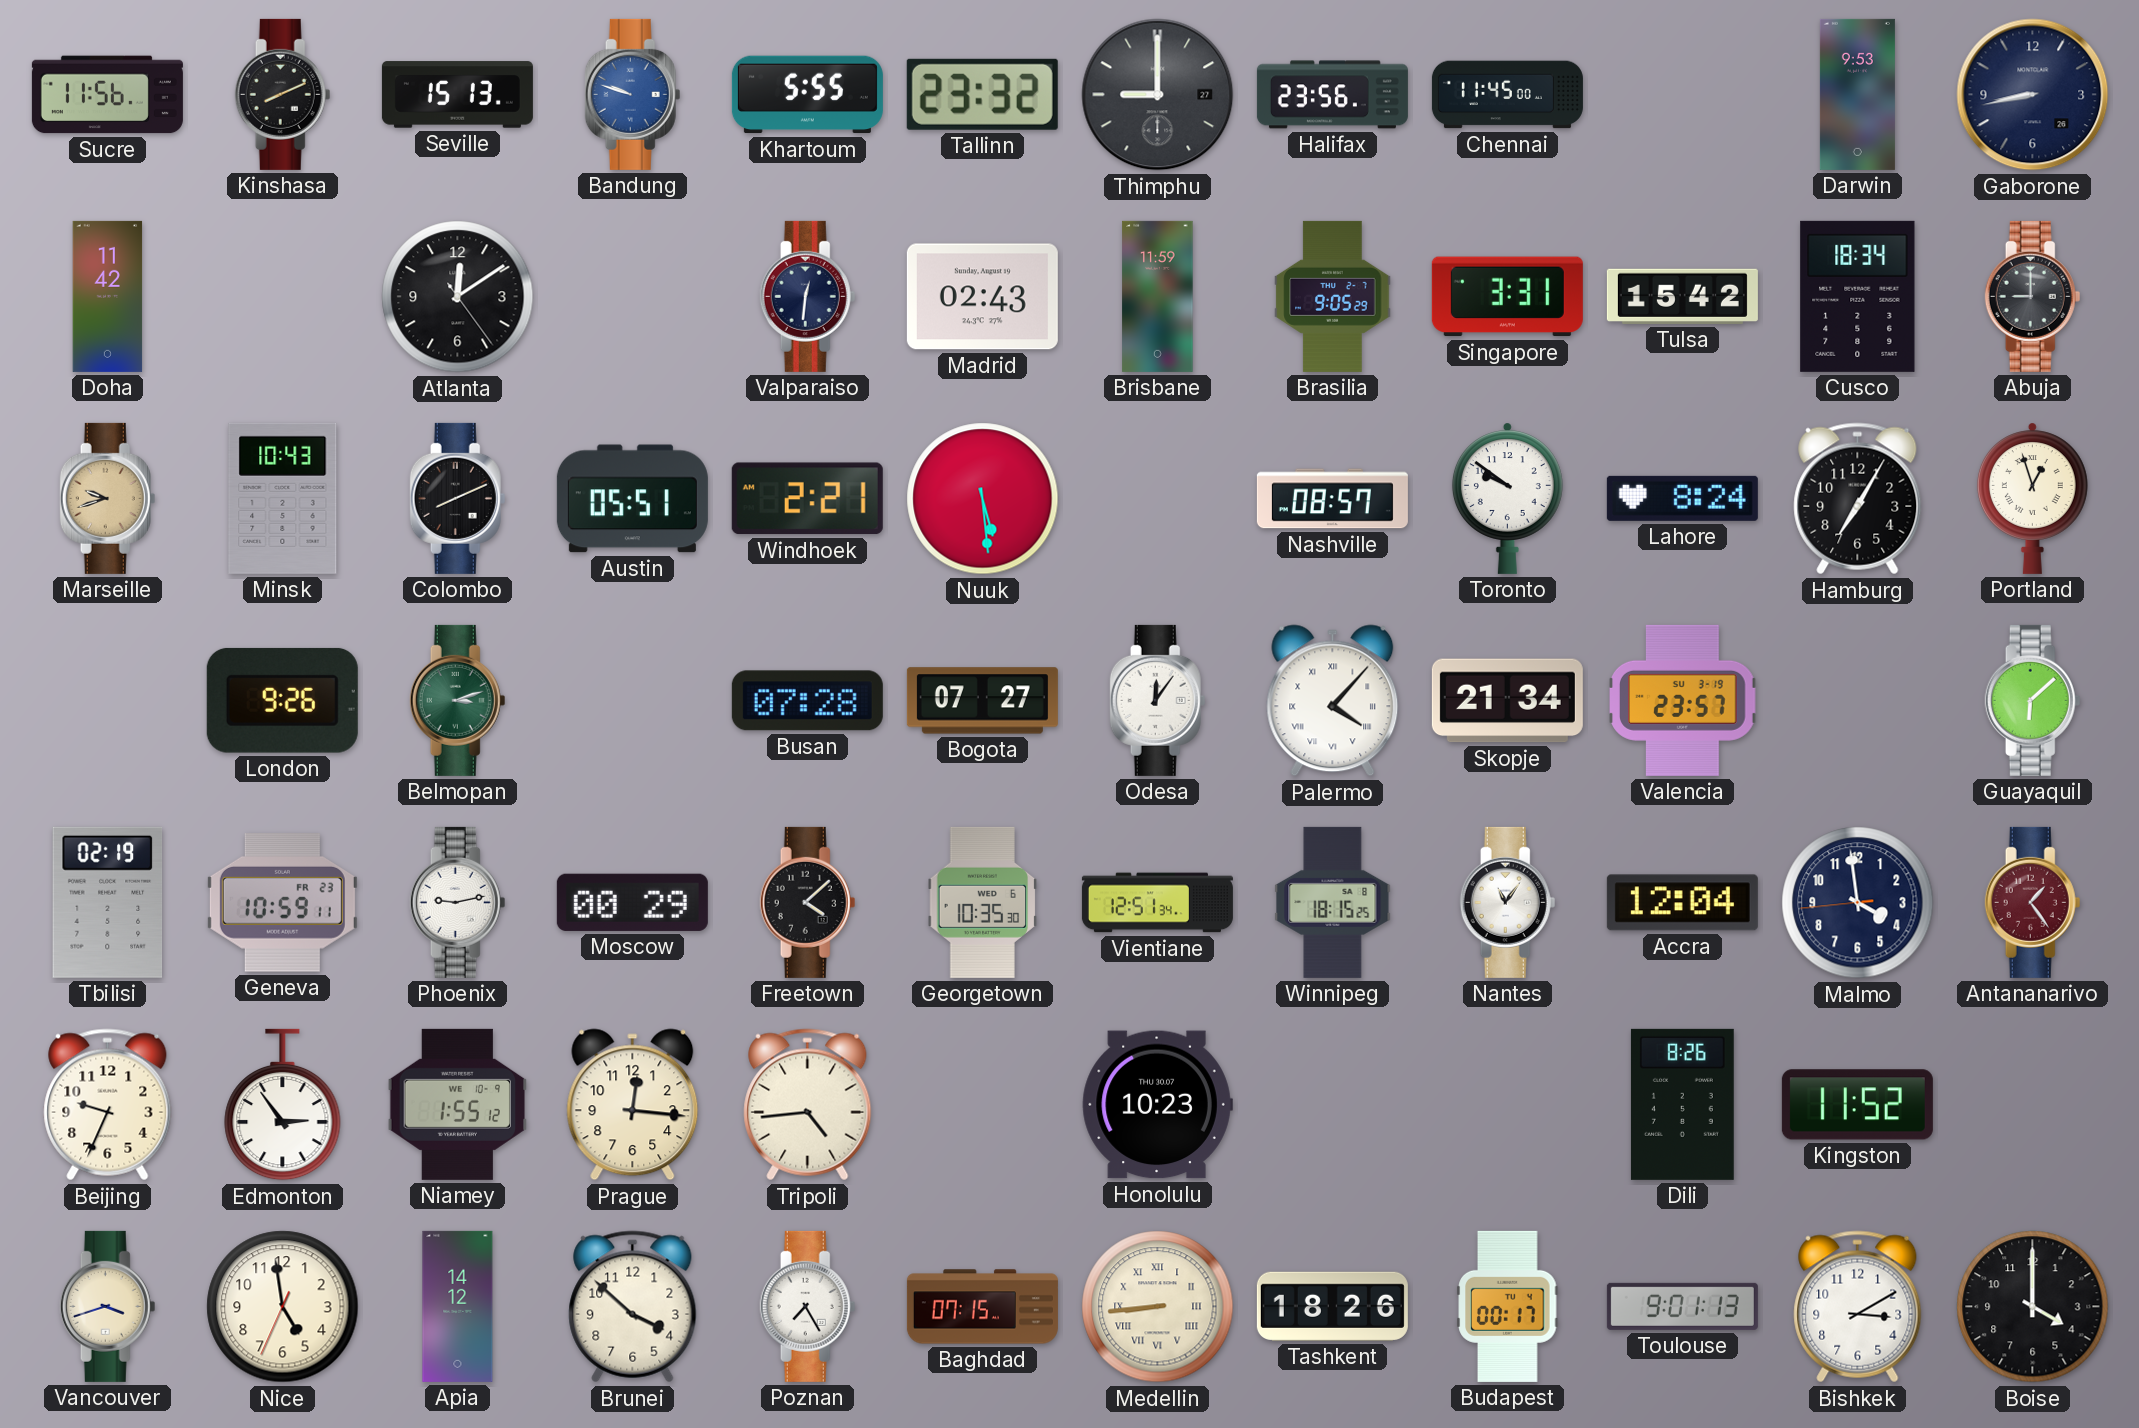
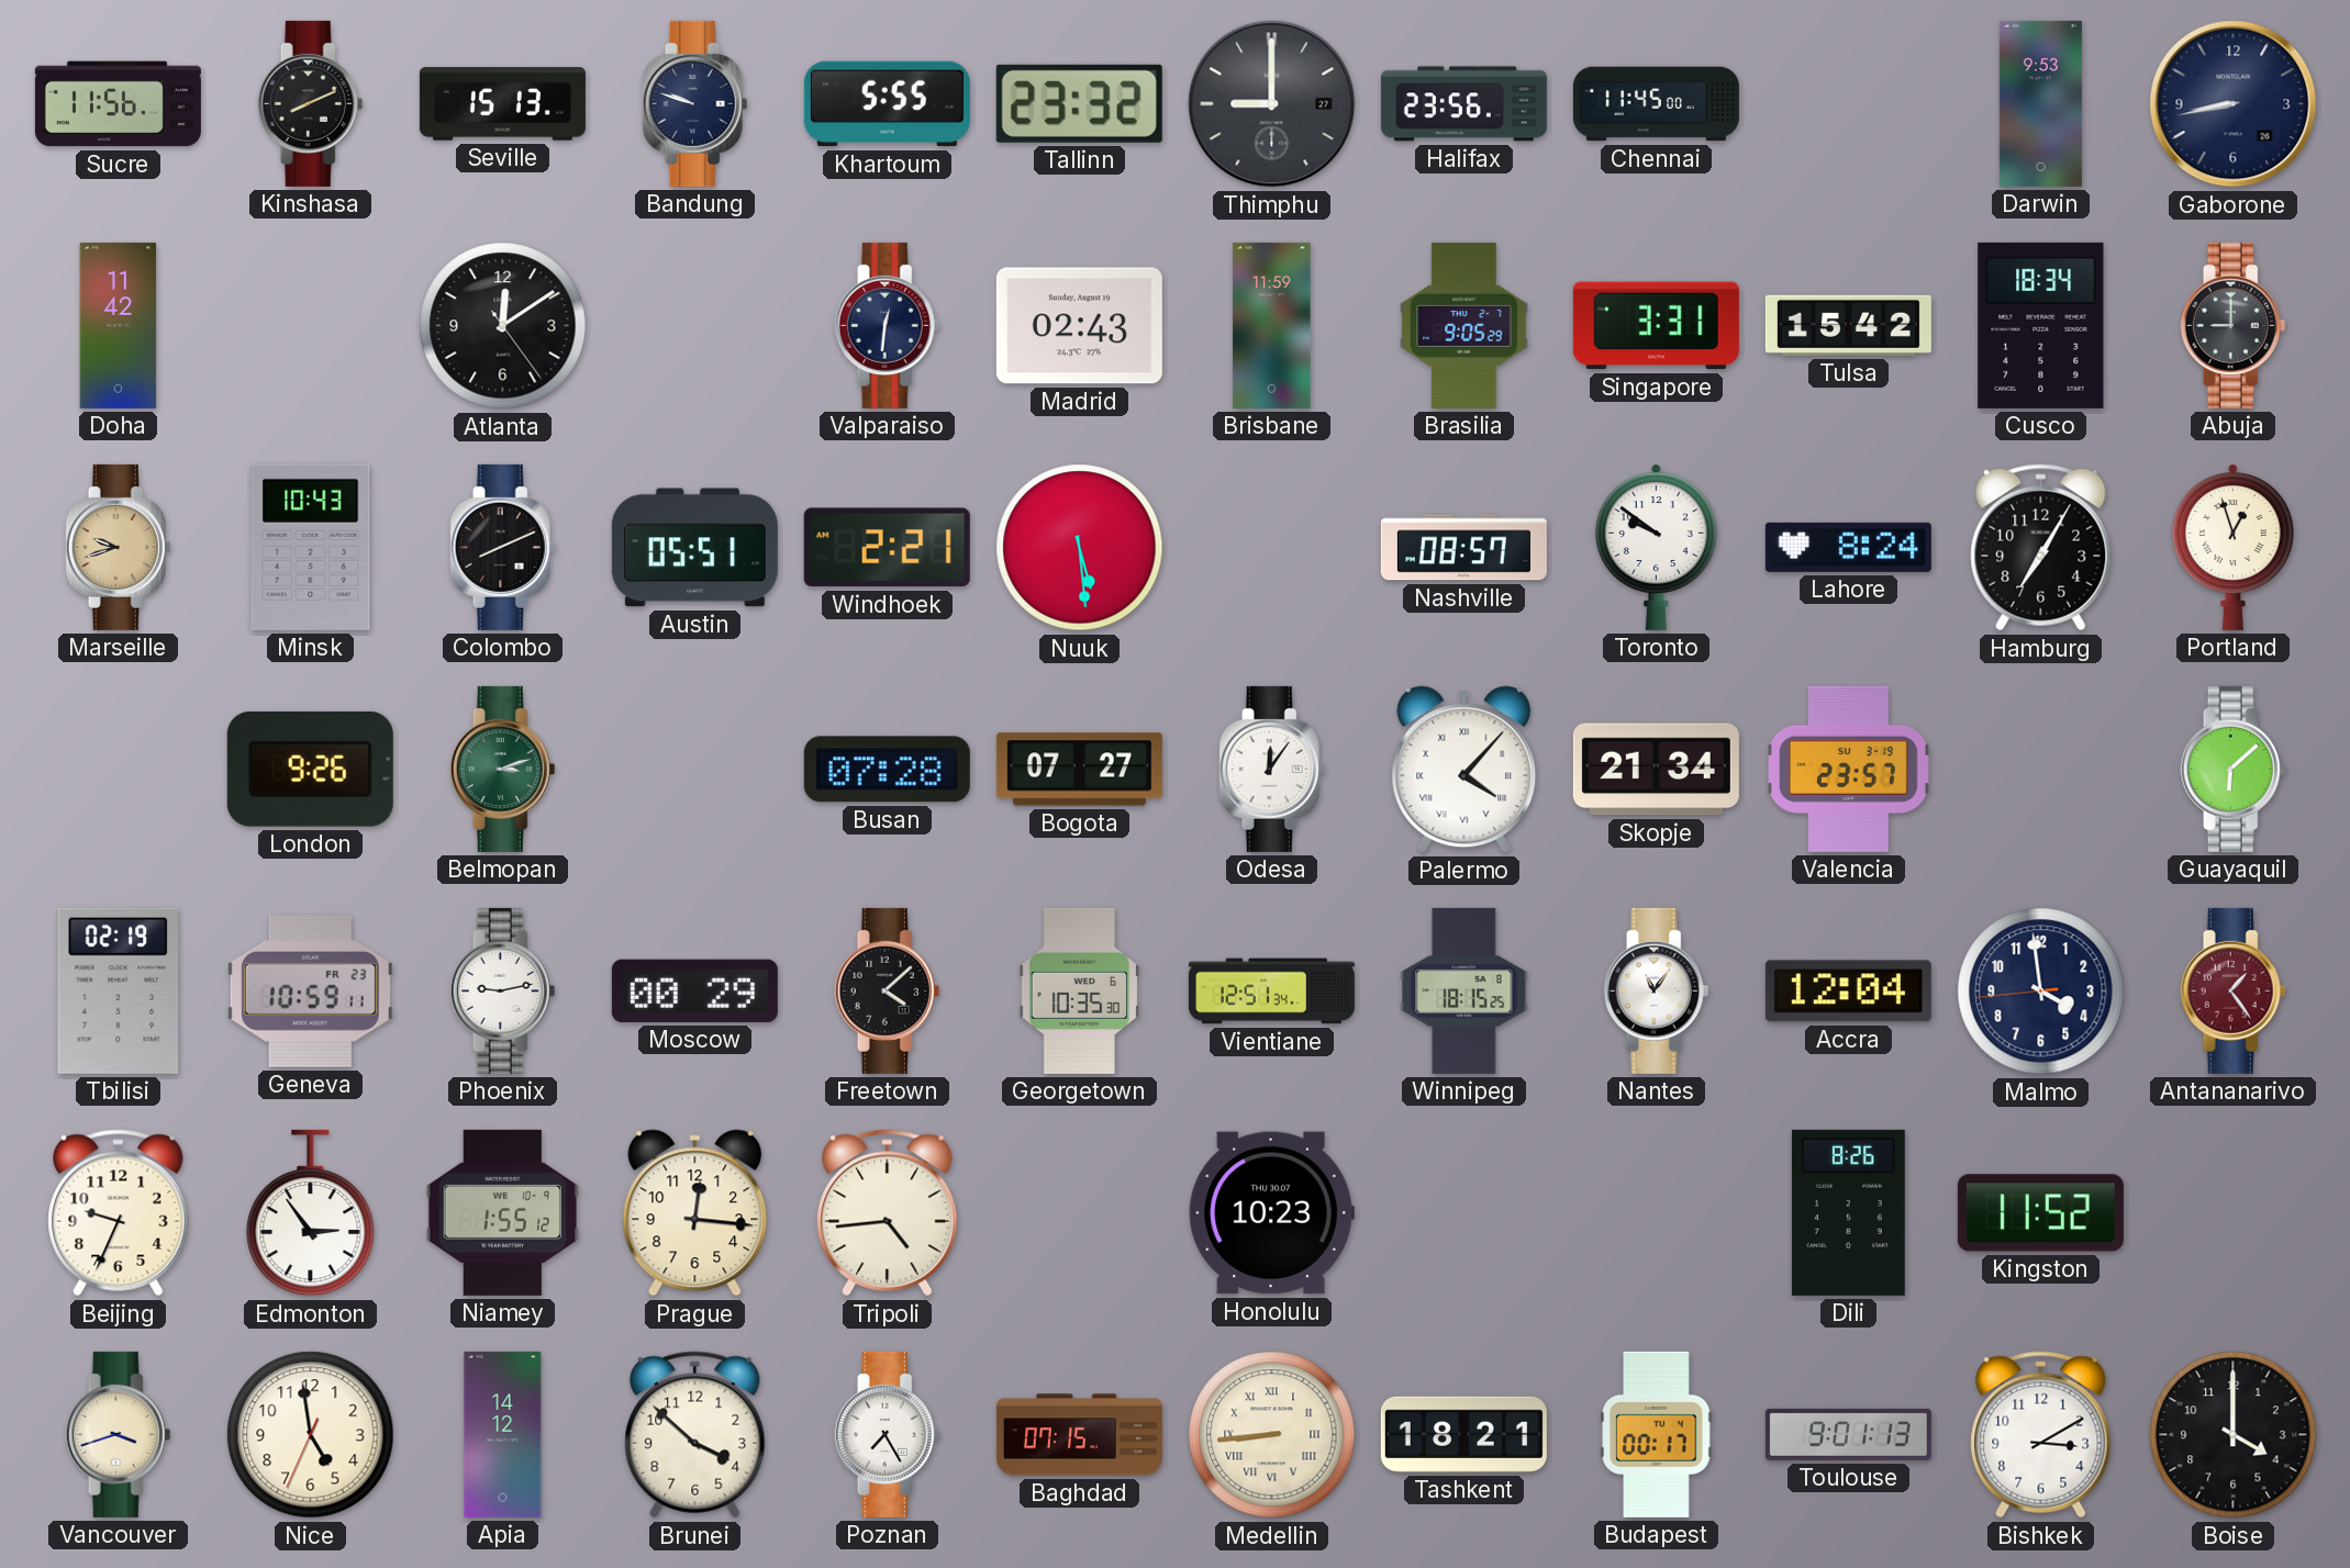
Bandung dial: blue -> navy (695, 103)
Tashkent: 18:26 -> 18:21 (1463, 1434)
